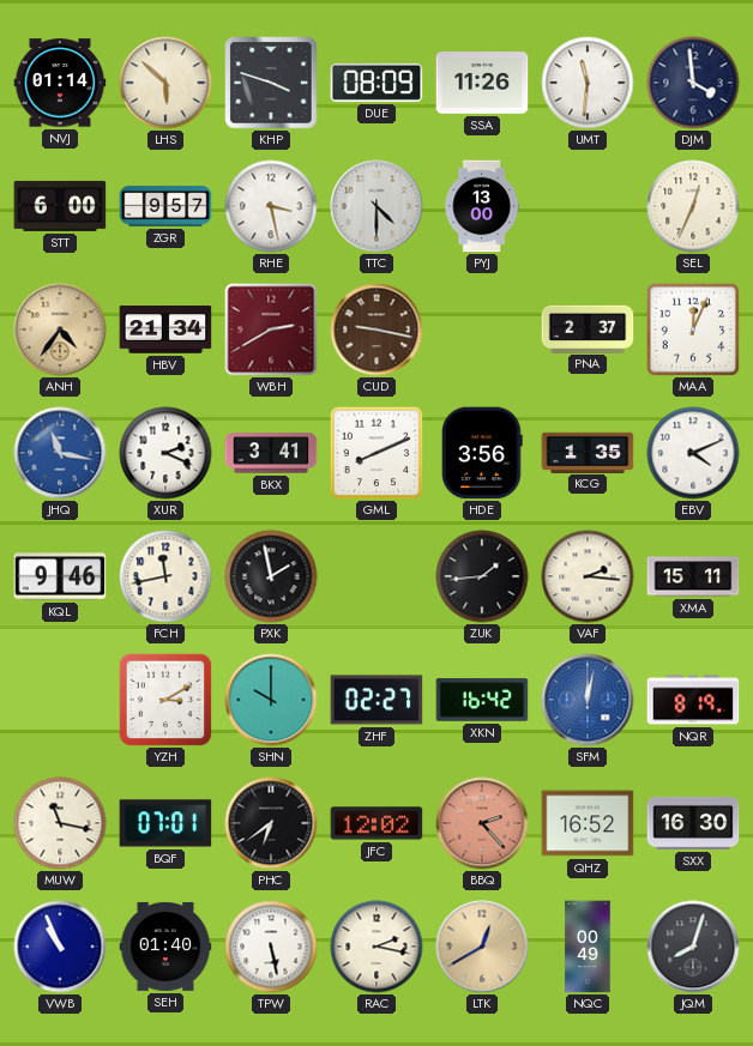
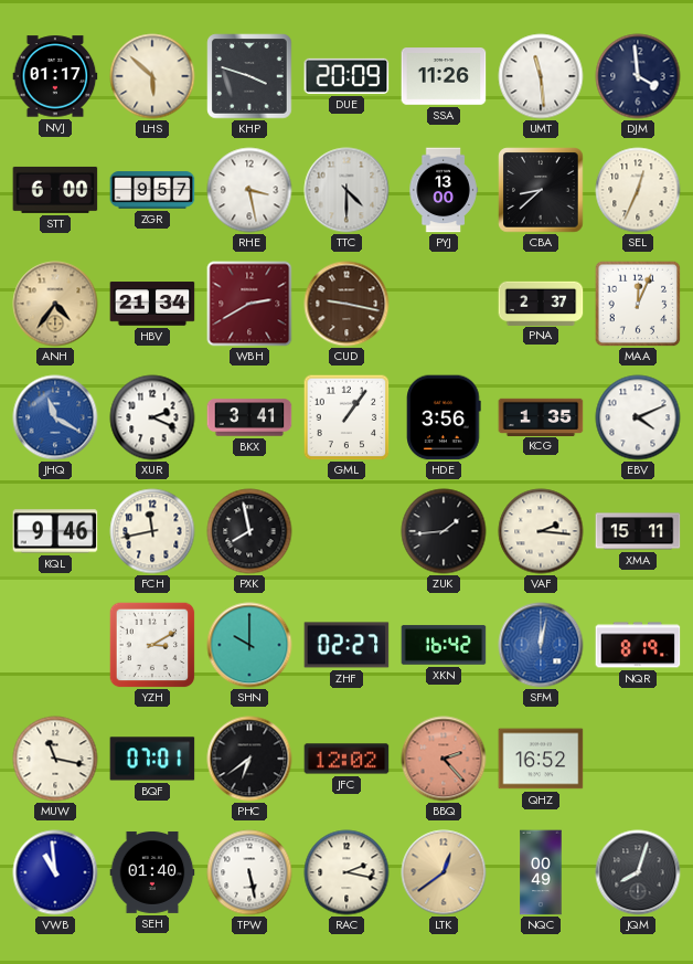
NVJ: 01:14 -> 01:17 (55, 76)
DUE: 08:09 -> 20:09 (346, 76)
UMT: 11:31 -> 11:29 (541, 76)
CBA: none -> 8:38 (541, 190)
JHQ: 11:17 -> 11:20 (55, 417)
GML: 8:11 -> 1:06 (346, 417)
PXK: 1:58 -> 7:58 (249, 531)
SXX: 16:30 -> none (693, 823)
VWB: 10:56 -> 10:59 (55, 872)
LTK: 12:40 -> 12:39 (444, 872)
